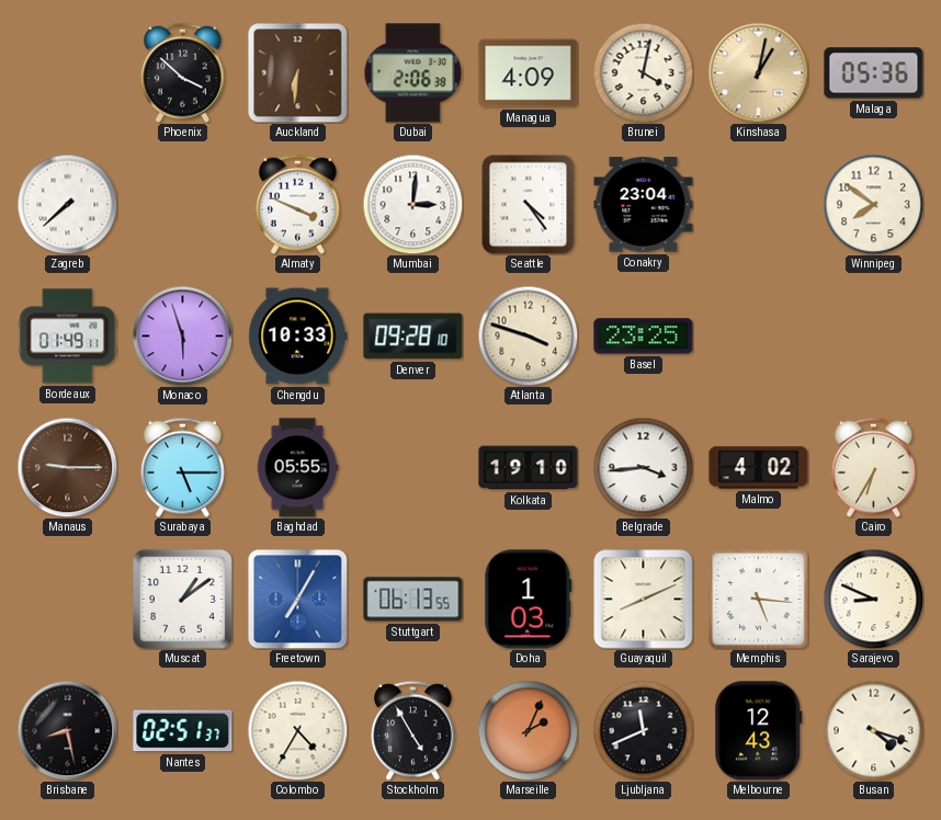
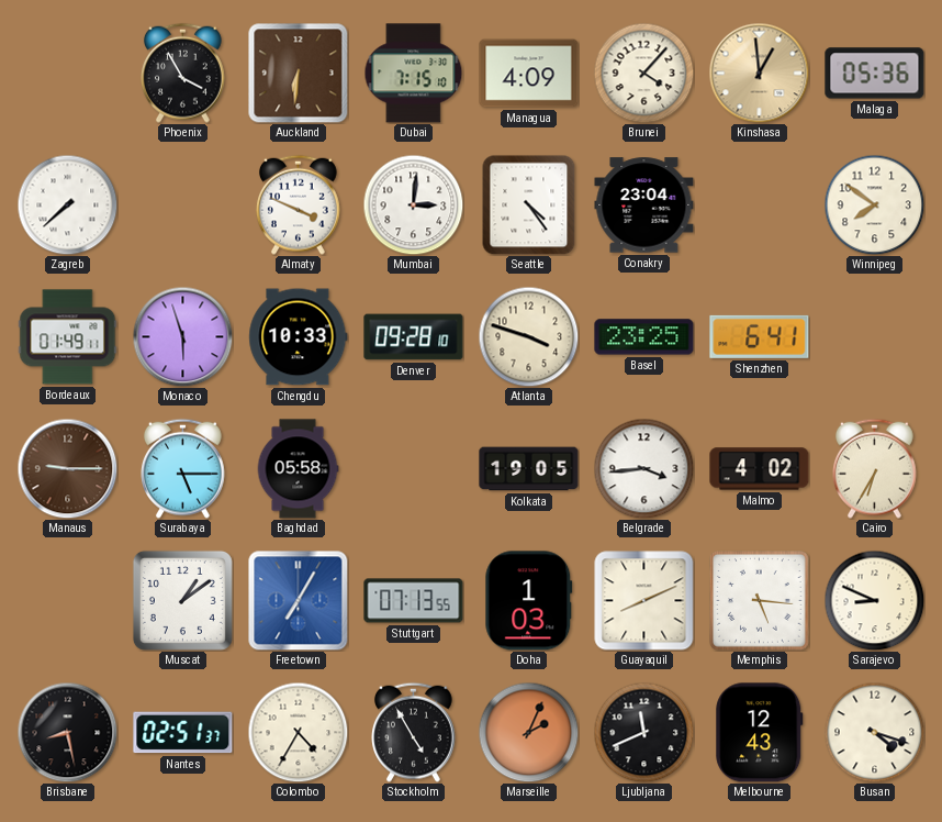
Phoenix: 3:52 -> 3:55 (183, 73)
Dubai: 2:06 -> 7:15 (414, 74)
Brunei: 4:02 -> 4:07 (643, 73)
Kinshasa: 1:02 -> 12:59 (759, 73)
Shenzhen: none -> 6:41 (760, 336)
Baghdad: 05:55 -> 05:58 (298, 469)
Kolkata: 19:10 -> 19:05 (529, 469)
Stuttgart: 06:13 -> 07:13 (414, 601)
